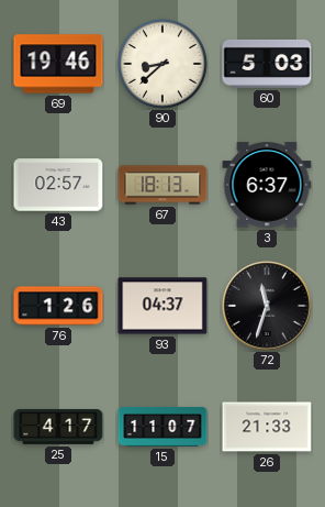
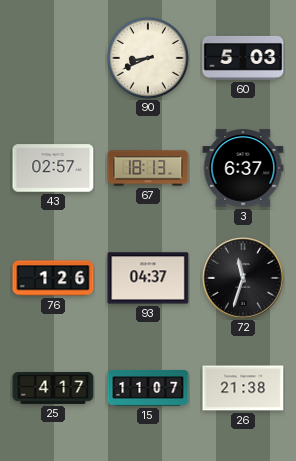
69: 19:46 -> none (58, 64)
90: 8:38 -> 8:41 (149, 59)
26: 21:33 -> 21:38 (243, 388)
